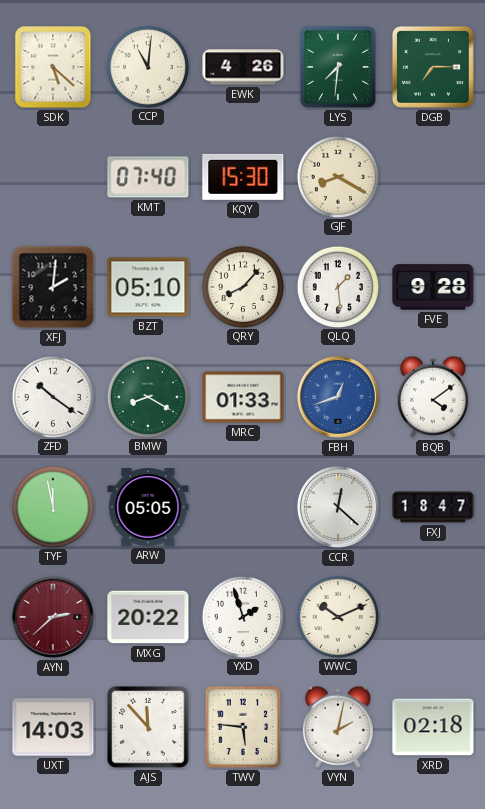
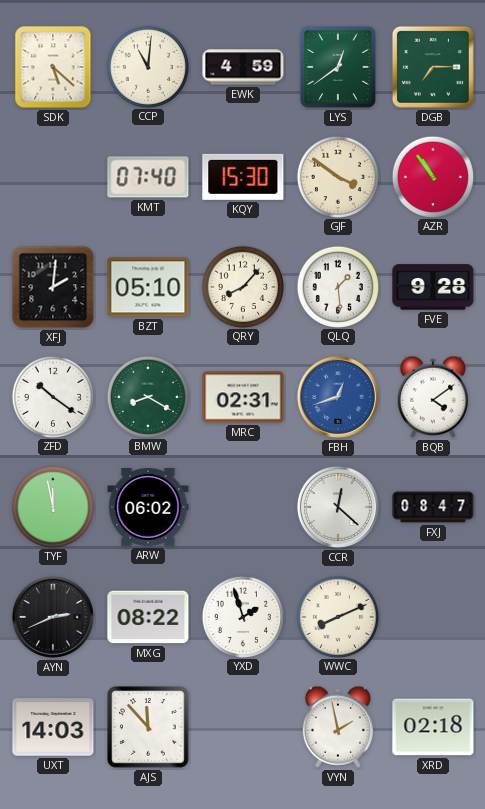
EWK: 4:26 -> 4:59 (243, 67)
LYS: 7:31 -> 12:39 (338, 67)
GJF: 8:20 -> 3:51 (337, 176)
AZR: none -> 10:54 (432, 176)
MRC: 01:33 -> 02:31 (243, 397)
ARW: 05:05 -> 06:02 (148, 508)
FXJ: 18:47 -> 08:47 (433, 507)
AYN: 2:38 -> 2:41 (53, 617)
AYN dial: burgundy -> black (53, 617)
MXG: 20:22 -> 08:22 (148, 617)
WWC: 10:11 -> 8:11 (337, 616)
TWV: 5:46 -> none (243, 727)
VYN: 2:02 -> 1:58 (338, 727)
